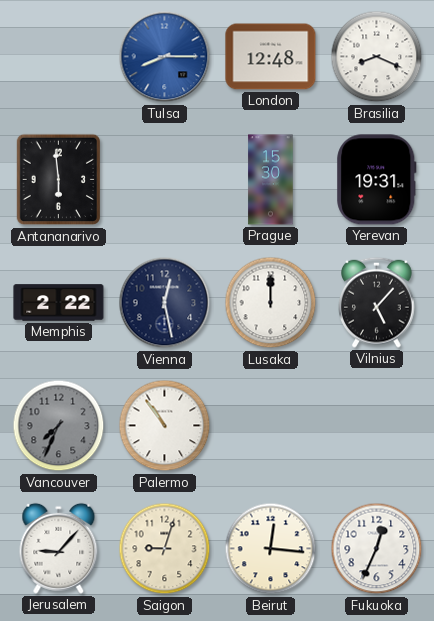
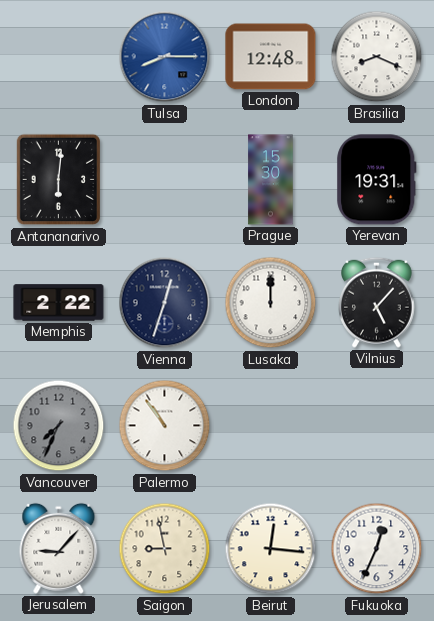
Antananarivo: 5:59 -> 6:01 (59, 180)
Vienna: 12:28 -> 12:33 (165, 303)
Saigon: 9:03 -> 8:58 (165, 549)
